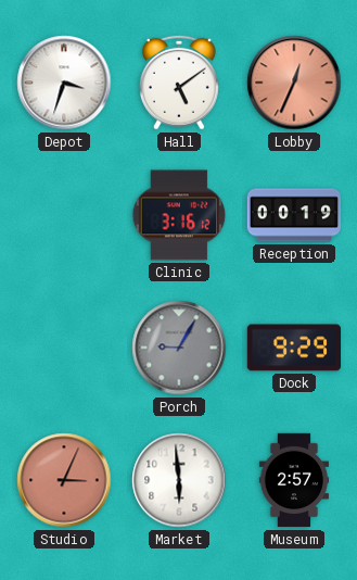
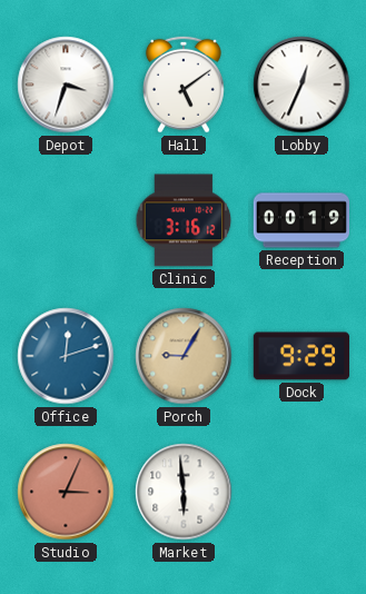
Lobby dial: salmon -> white (301, 85)
Office: none -> 12:12 (66, 356)
Porch dial: grey -> champagne (184, 356)
Museum: 2:57 -> none (293, 480)
